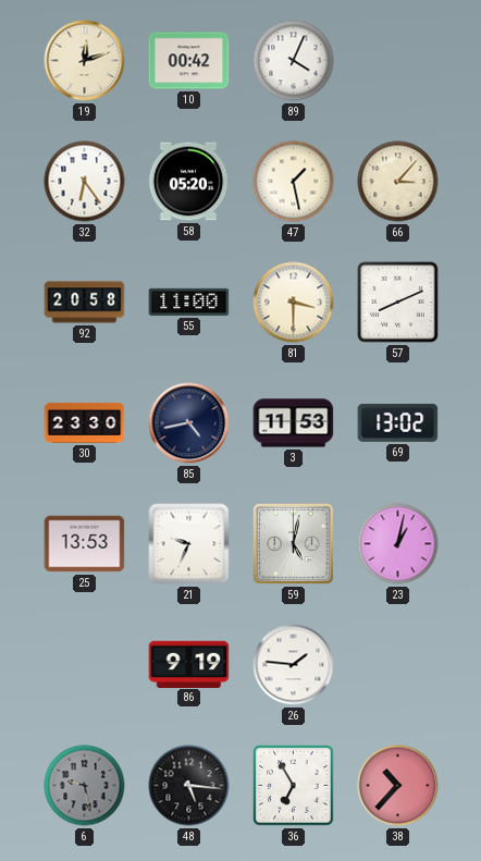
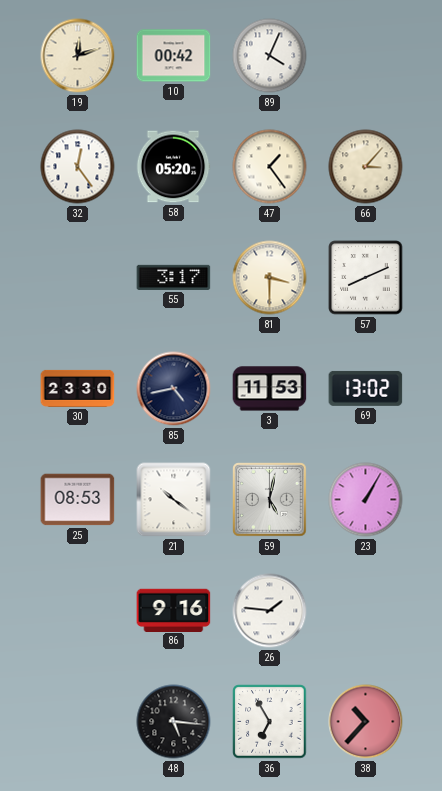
32: 6:24 -> 12:24 (78, 167)
47: 1:28 -> 1:24 (270, 167)
92: 20:58 -> none (85, 303)
55: 11:00 -> 3:17 (174, 277)
25: 13:53 -> 08:53 (78, 500)
21: 9:34 -> 10:21 (174, 500)
23: 1:02 -> 1:05 (366, 500)
86: 9:19 -> 9:16 (174, 610)
6: 9:28 -> none (85, 786)
